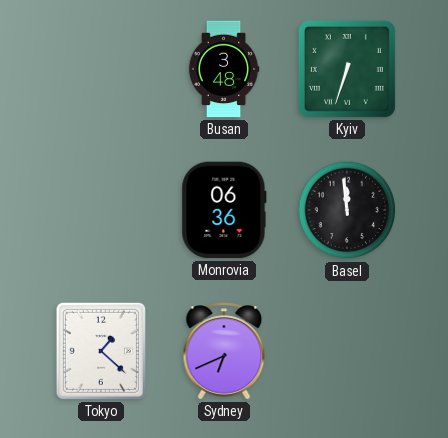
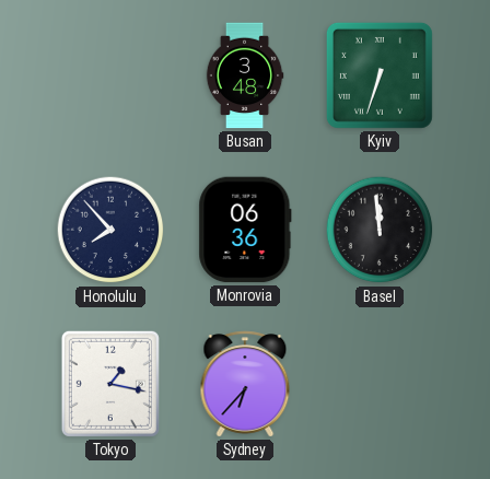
Honolulu: none -> 7:53 (110, 230)
Tokyo: 1:22 -> 1:17 (110, 384)
Sydney: 6:41 -> 6:37 (245, 384)
